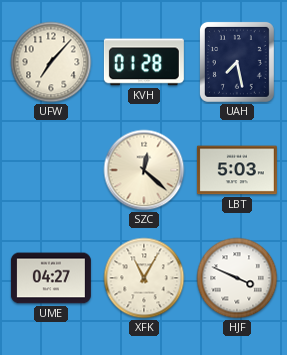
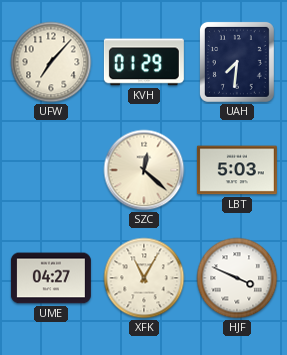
KVH: 01:28 -> 01:29 (144, 62)
UAH: 7:28 -> 7:31 (237, 62)
